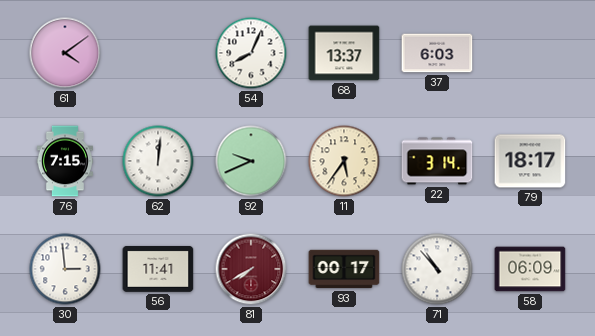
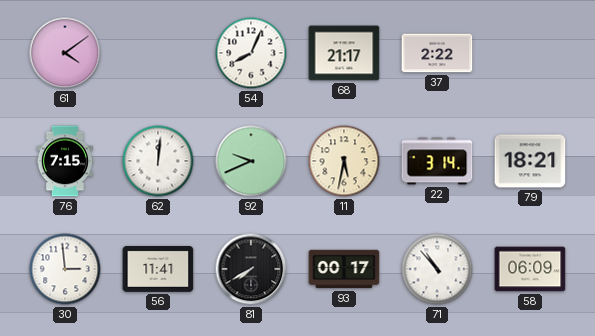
68: 13:37 -> 21:17 (344, 53)
37: 6:03 -> 2:22 (437, 53)
11: 5:36 -> 5:32 (344, 161)
79: 18:17 -> 18:21 (530, 161)
81 dial: burgundy -> black (251, 269)
